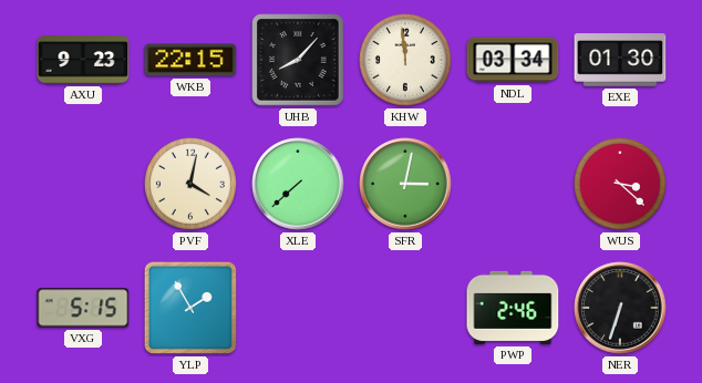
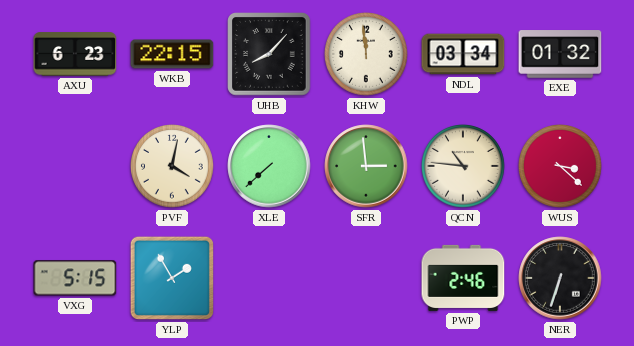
AXU: 9:23 -> 6:23 (75, 54)
EXE: 01:30 -> 01:32 (560, 54)
SFR: 3:02 -> 2:59 (366, 166)
QCN: none -> 10:46 (464, 167)
